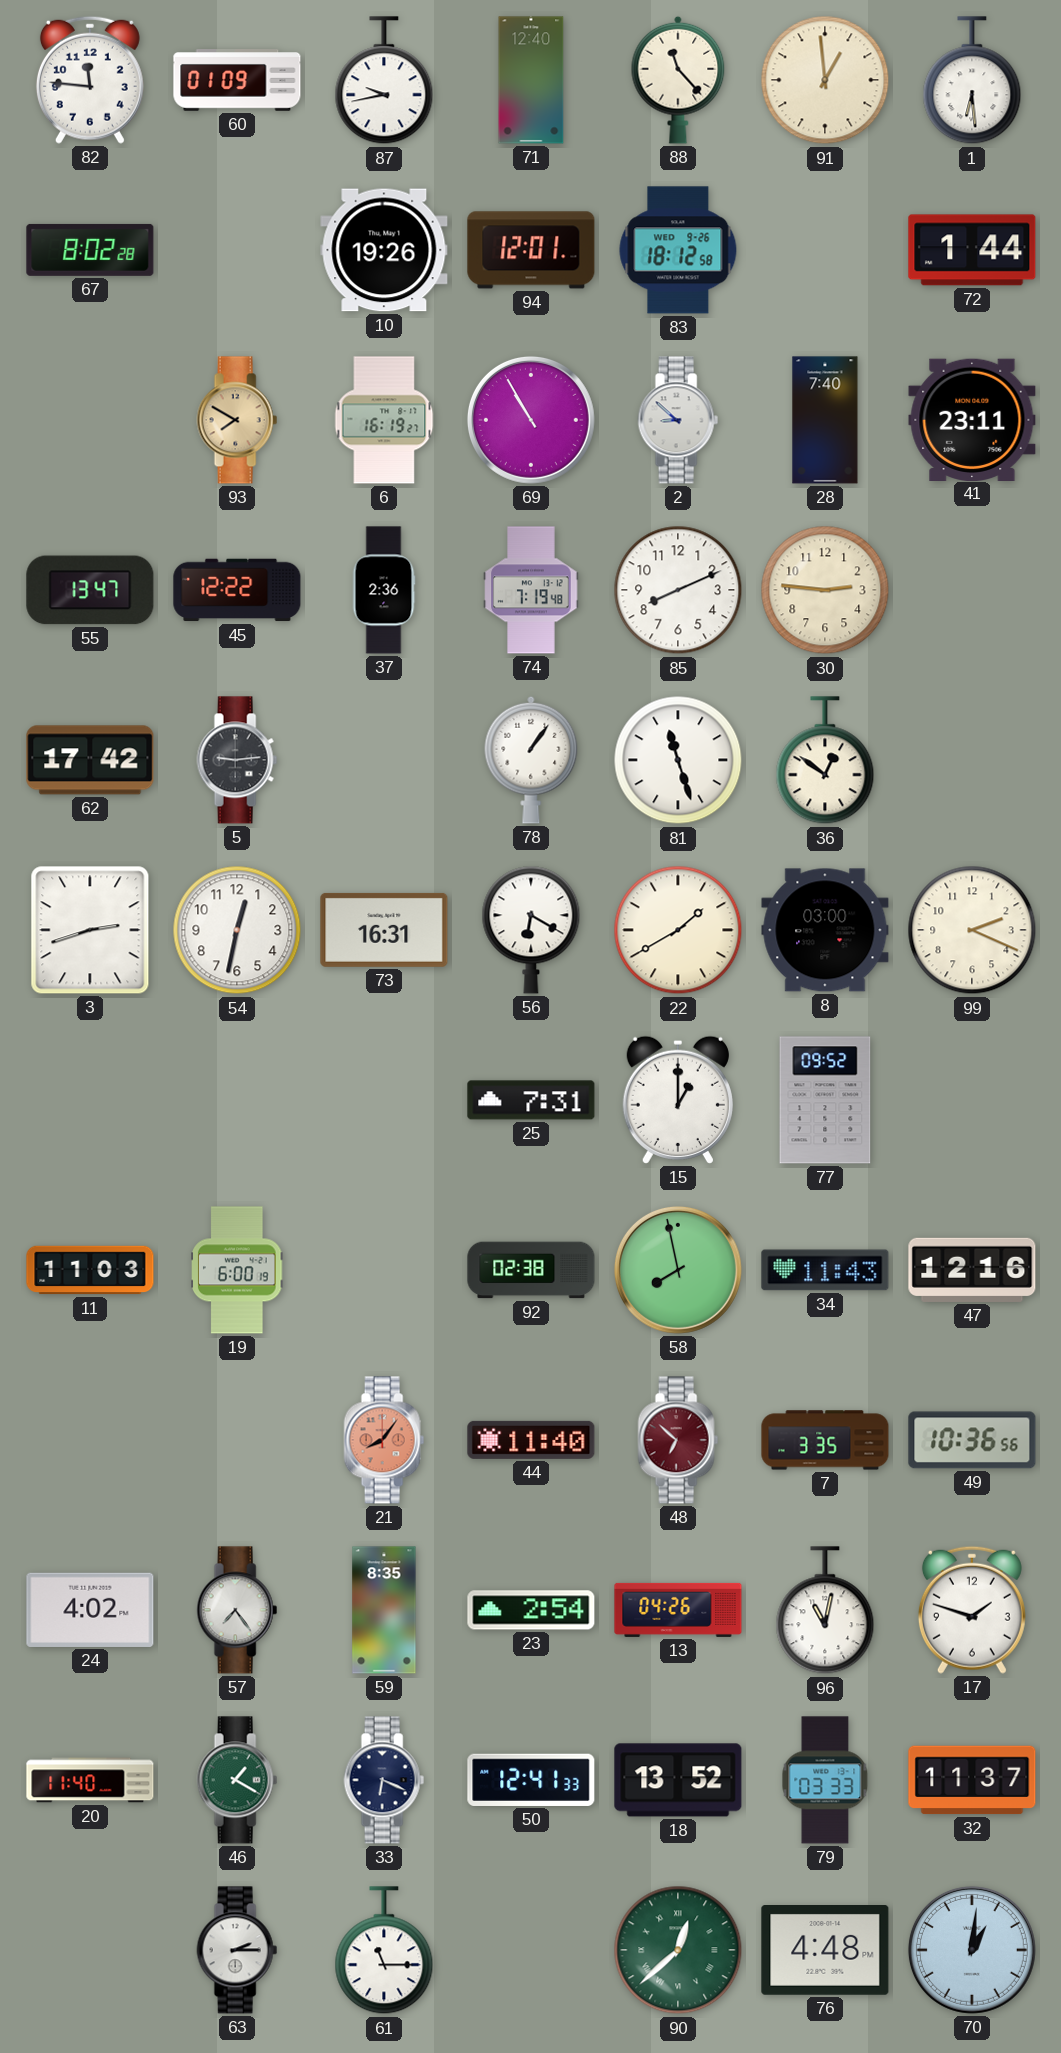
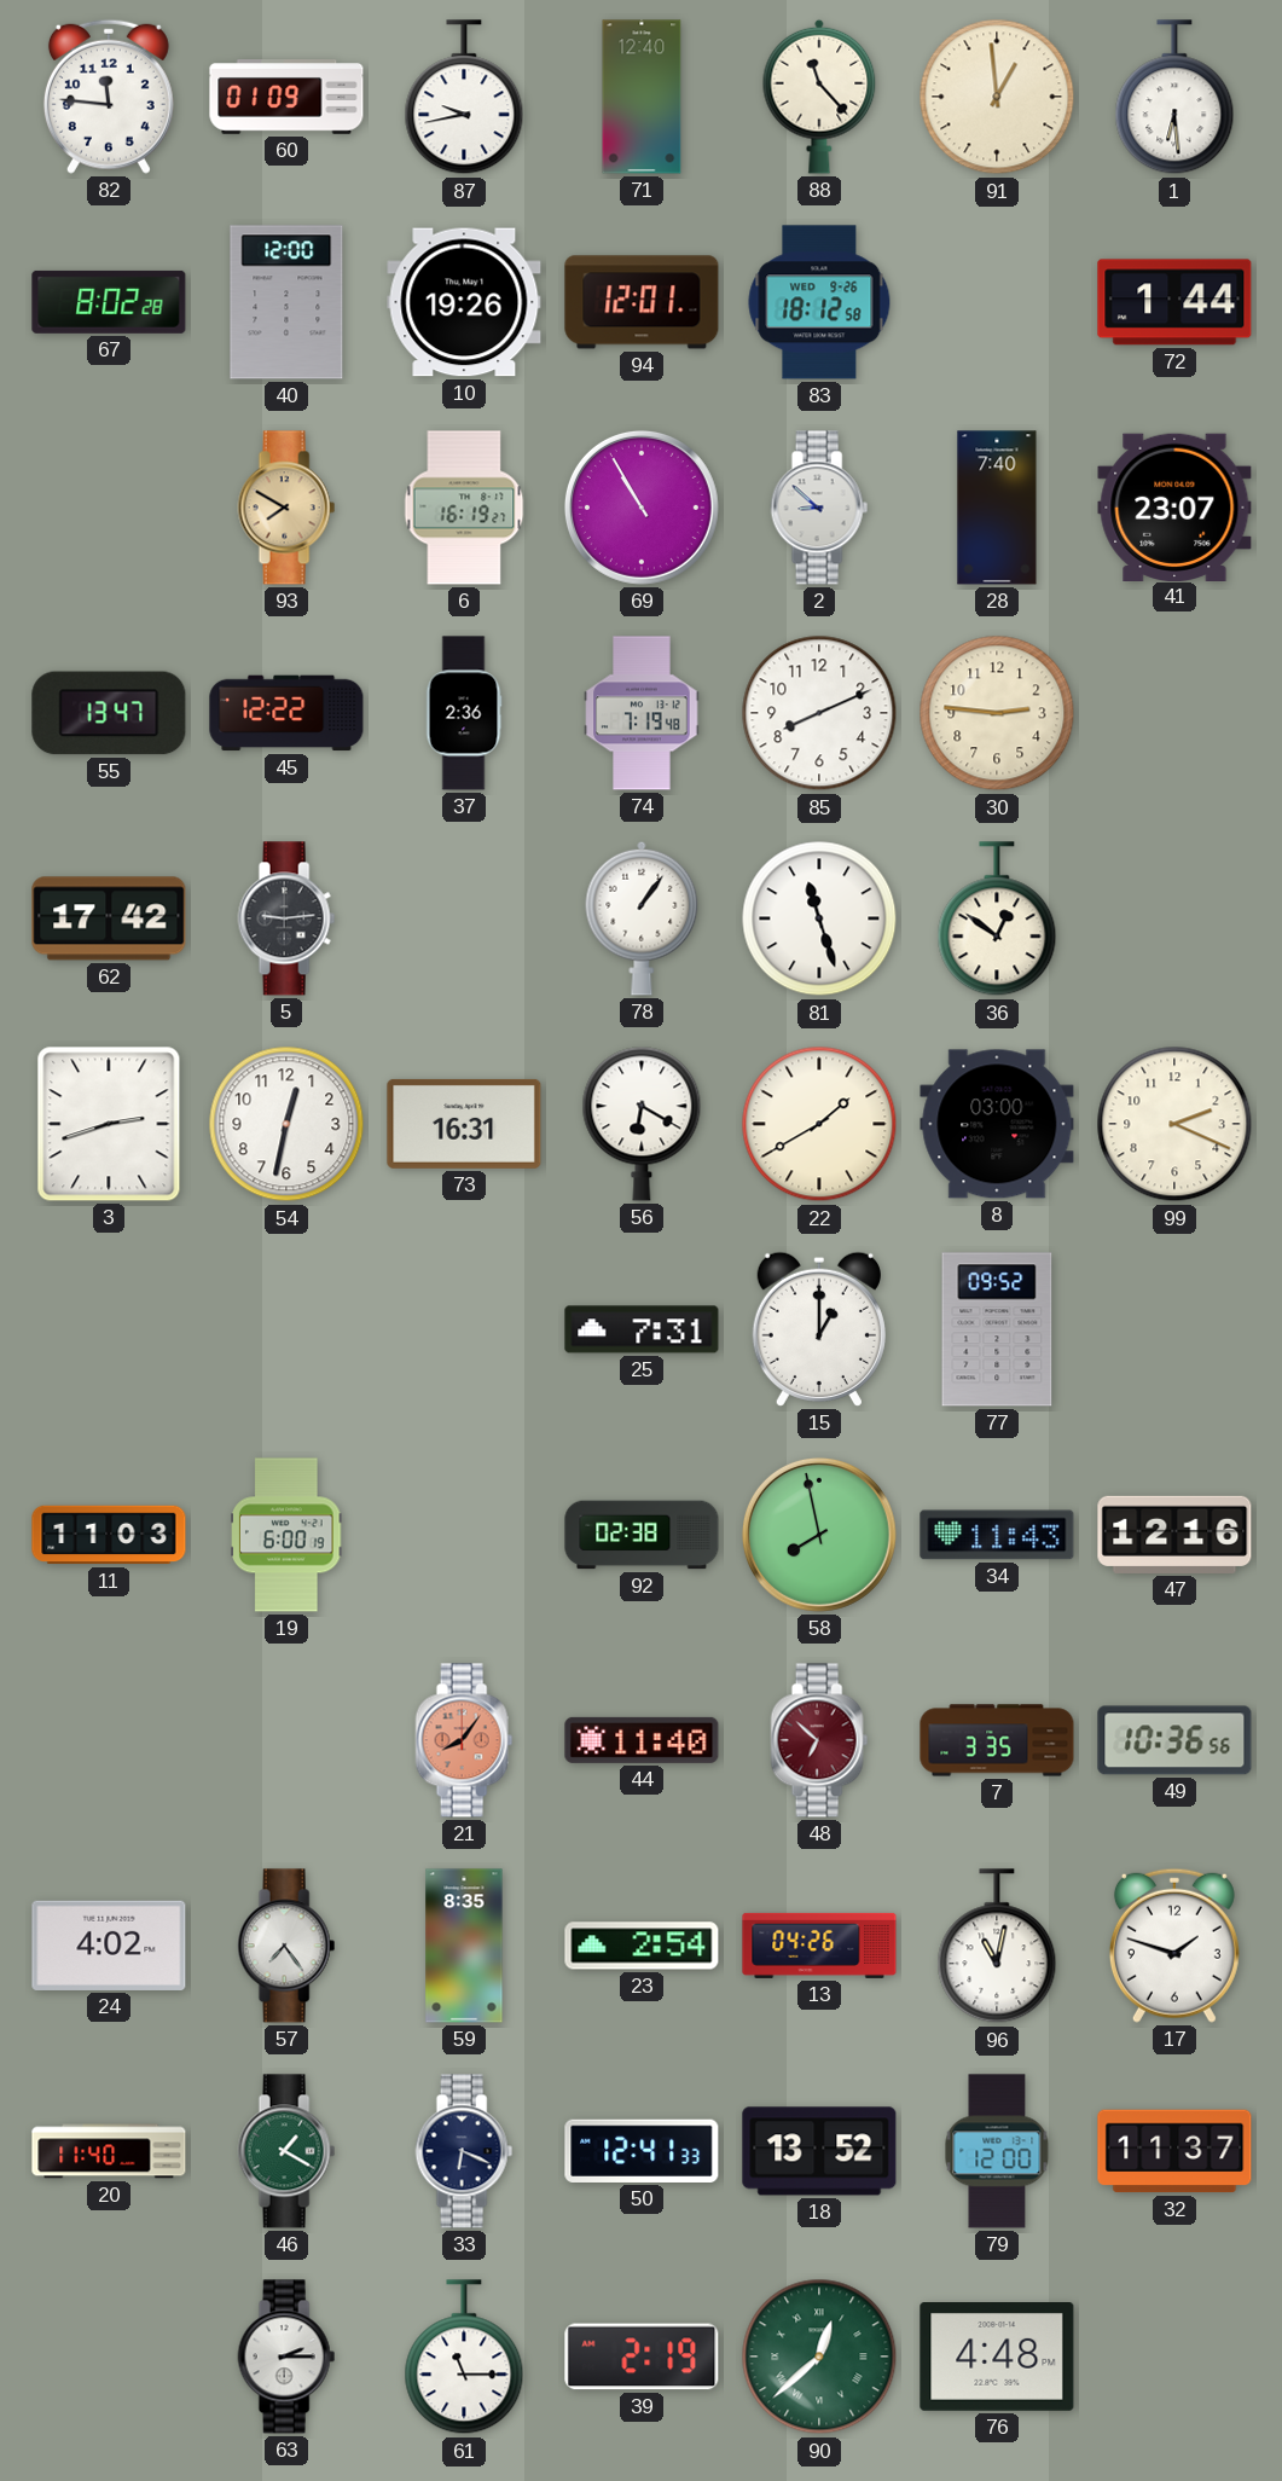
40: none -> 12:00 (286, 302)
41: 23:11 -> 23:07 (1174, 506)
79: 03:33 -> 12:00 (997, 2151)
39: none -> 2:19 (642, 2357)
70: 1:01 -> none (972, 1950)
